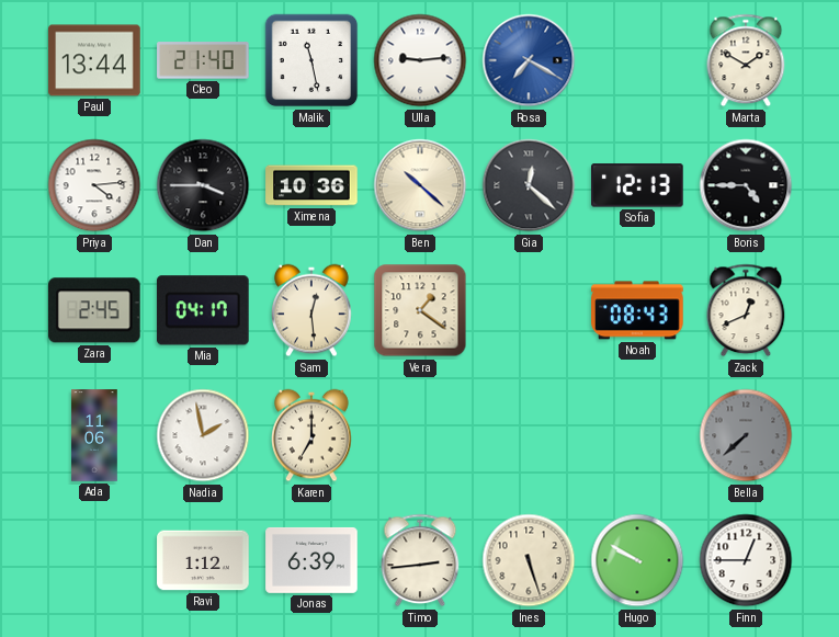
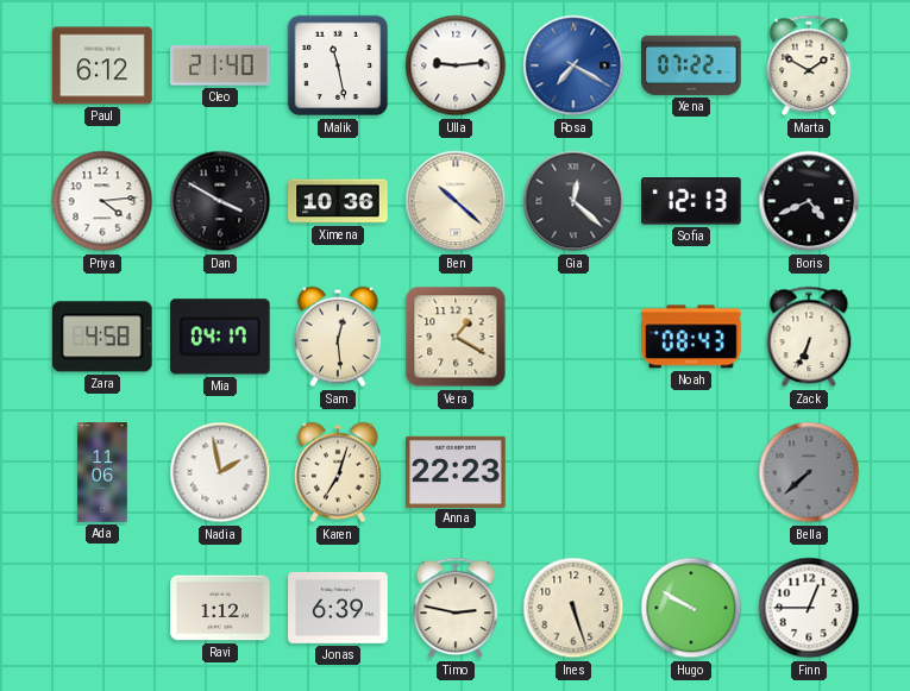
Paul: 13:44 -> 6:12 (102, 65)
Xena: none -> 07:22 (691, 65)
Dan: 3:45 -> 3:50 (220, 201)
Boris: 4:45 -> 4:41 (809, 201)
Zara: 2:45 -> 4:58 (102, 337)
Vera: 1:21 -> 1:20 (456, 337)
Zack: 12:41 -> 6:34 (809, 337)
Karen: 7:00 -> 7:03 (338, 472)
Anna: none -> 22:23 (456, 471)
Timo: 2:44 -> 2:47 (456, 608)
